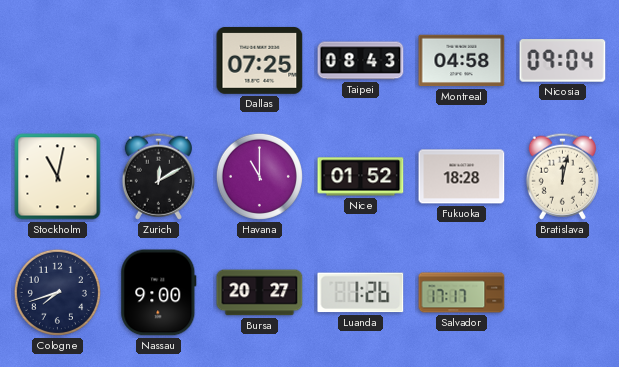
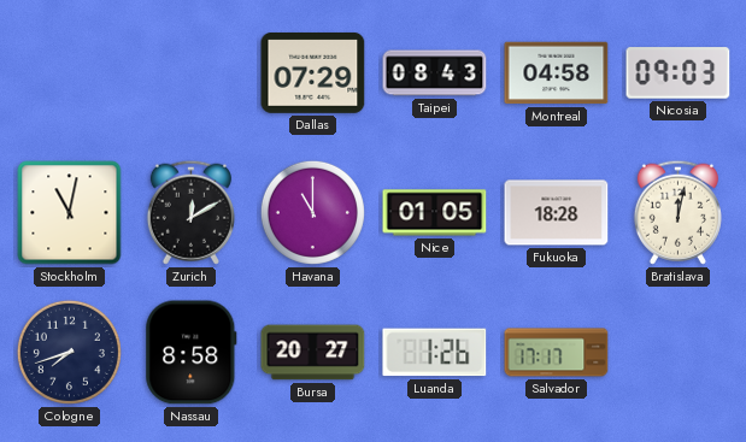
Dallas: 07:25 -> 07:29 (313, 72)
Nicosia: 09:04 -> 09:03 (679, 73)
Nice: 01:52 -> 01:05 (435, 213)
Nassau: 9:00 -> 8:58 (192, 353)
